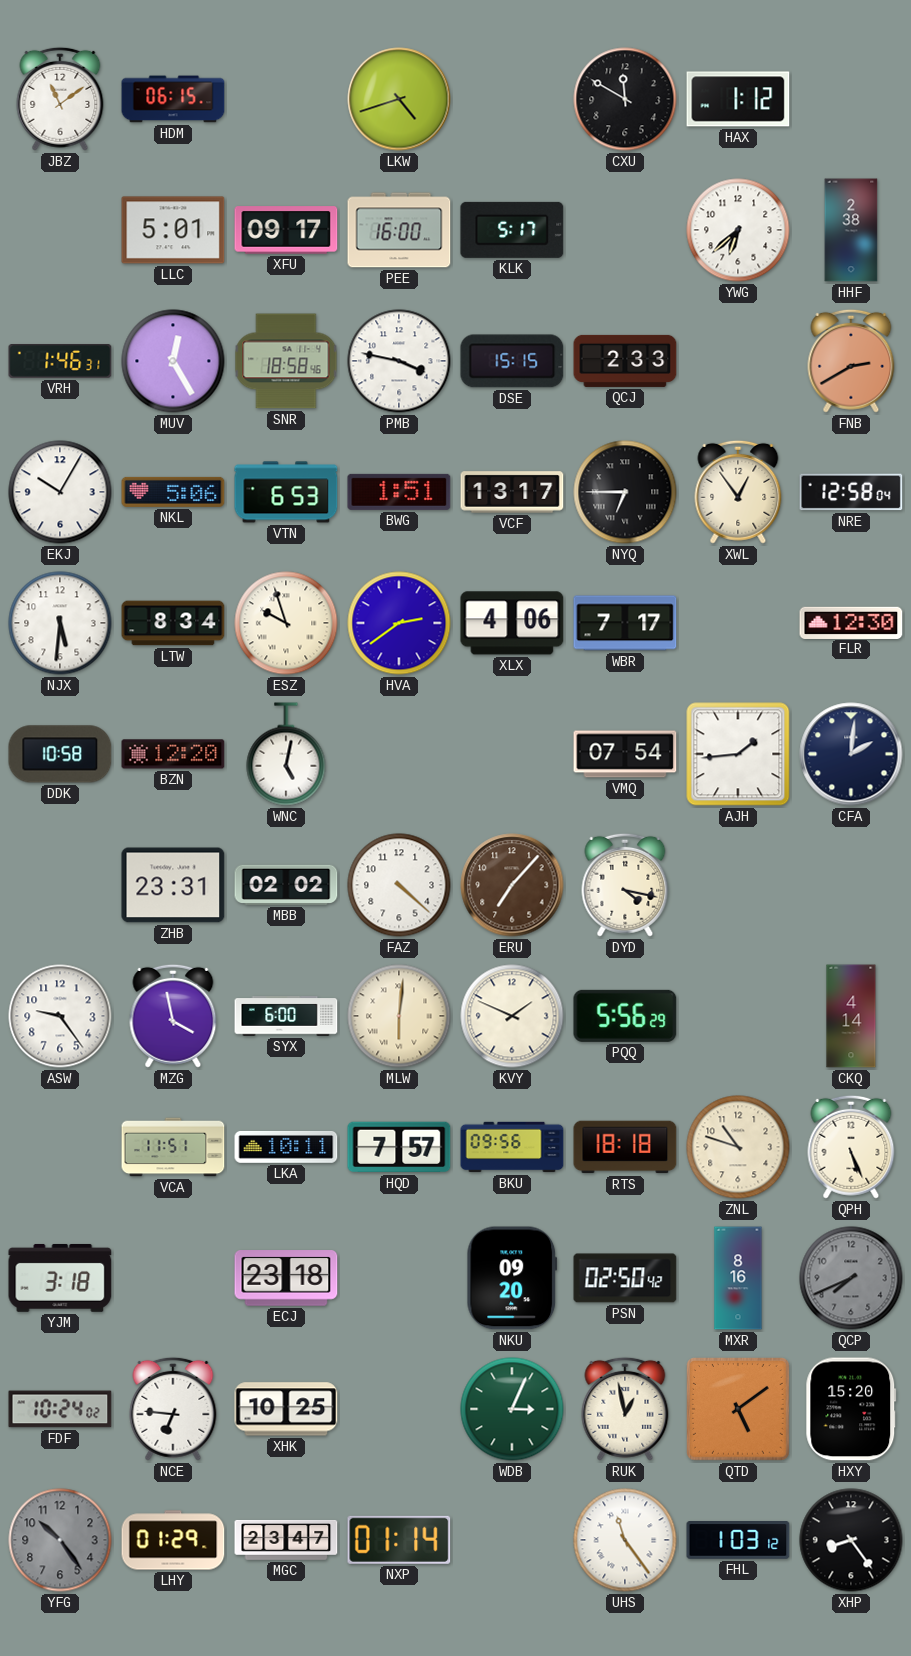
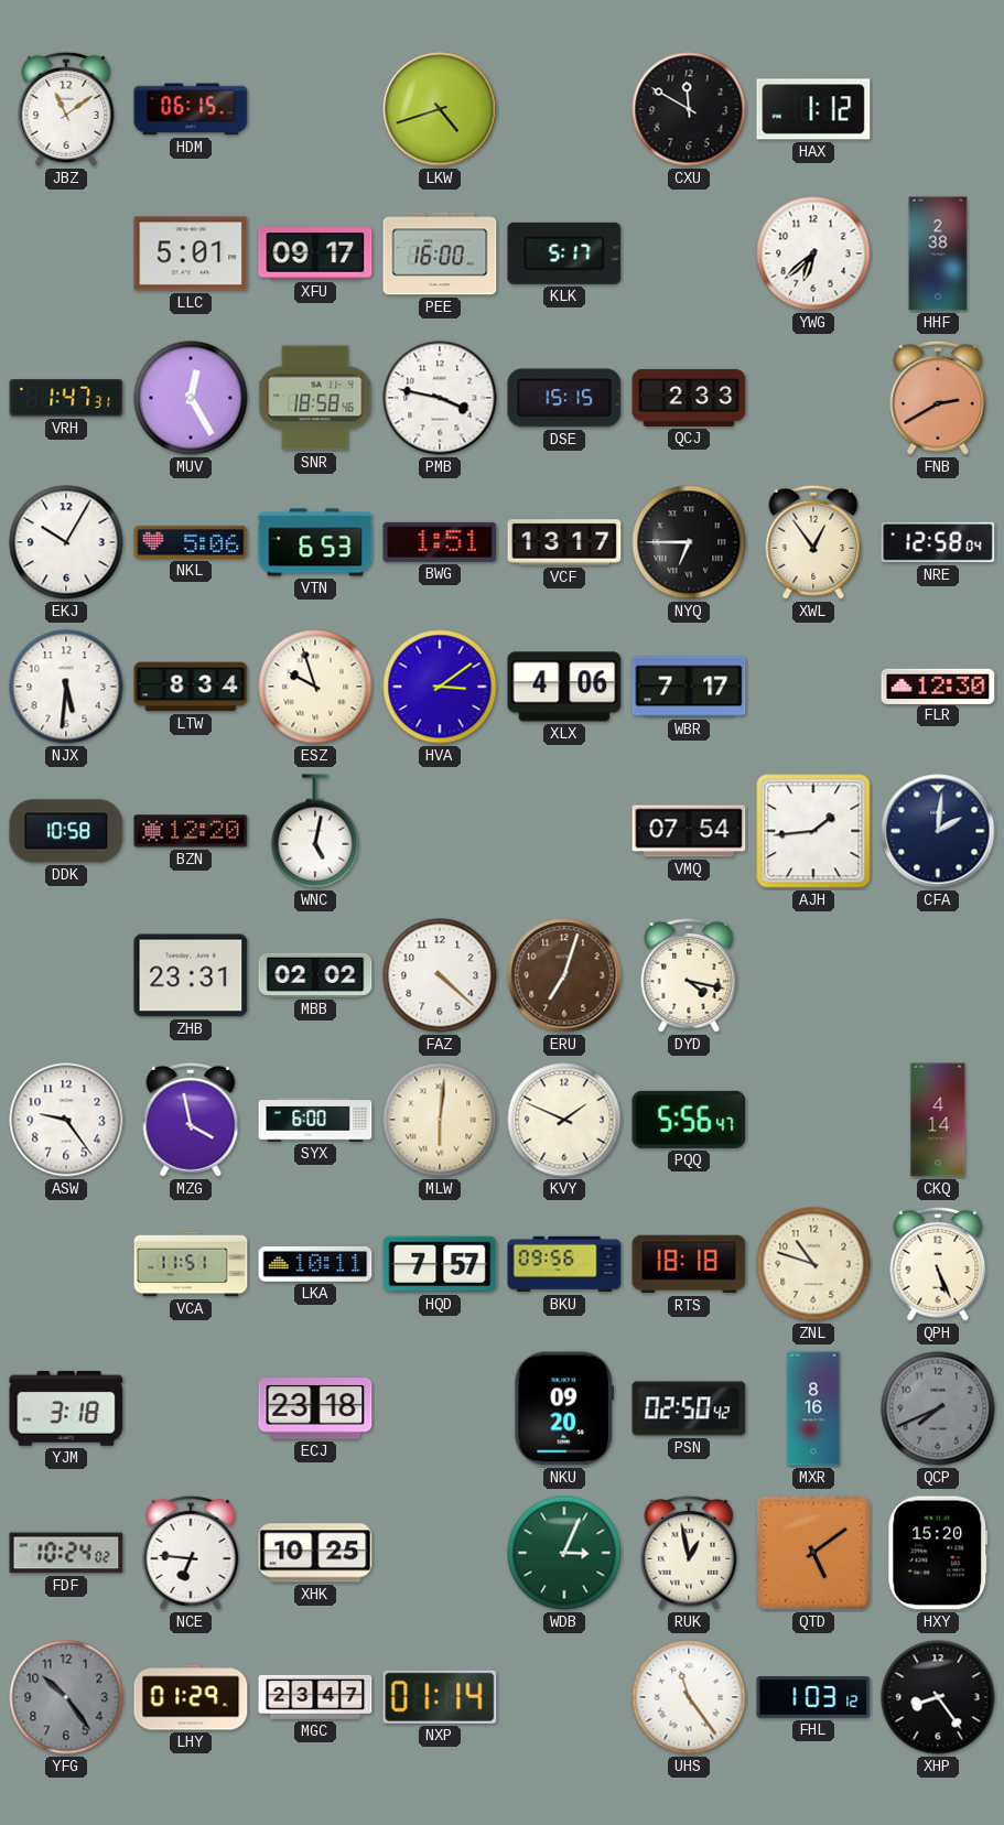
VRH: 1:46 -> 1:47 (66, 398)
HVA: 2:39 -> 3:09 (440, 687)
ERU: 7:07 -> 7:03 (564, 975)
PQQ: 5:56:29 -> 5:56:47 (689, 1120)
